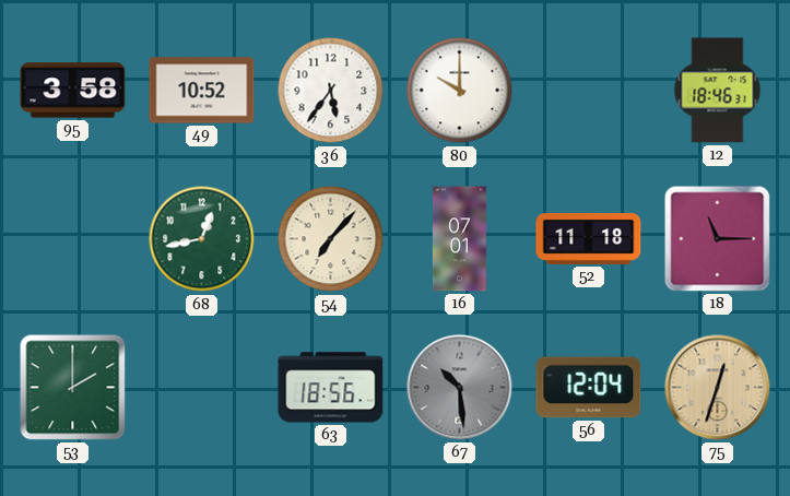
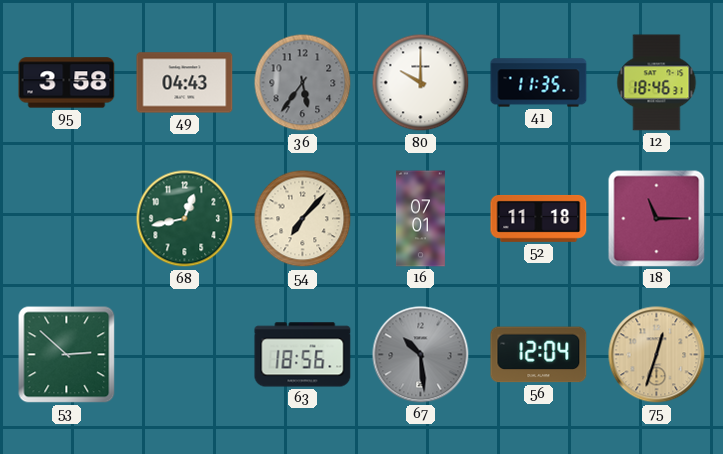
49: 10:52 -> 04:43 (185, 83)
36 dial: white -> grey (303, 83)
41: none -> 11:35 (539, 83)
53: 2:00 -> 2:52 (67, 355)
